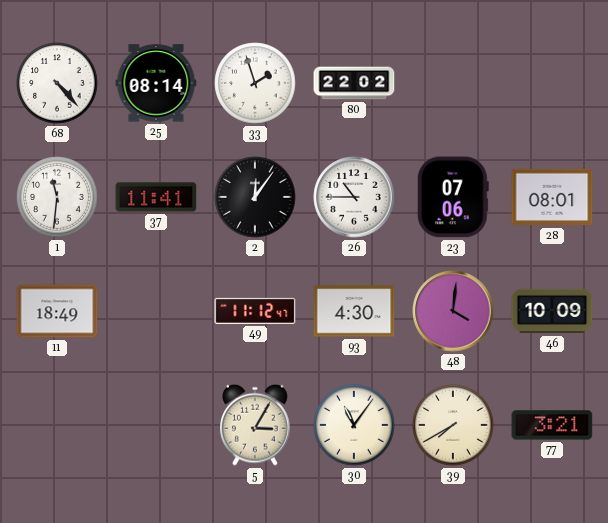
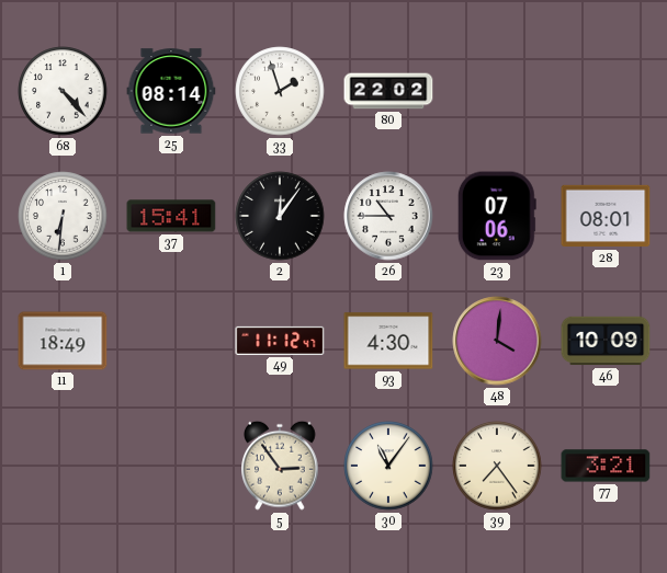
1: 11:31 -> 6:31 (63, 216)
37: 11:41 -> 15:41 (171, 216)
5: 3:05 -> 2:54 (280, 466)
39: 7:40 -> 7:24 (497, 466)
